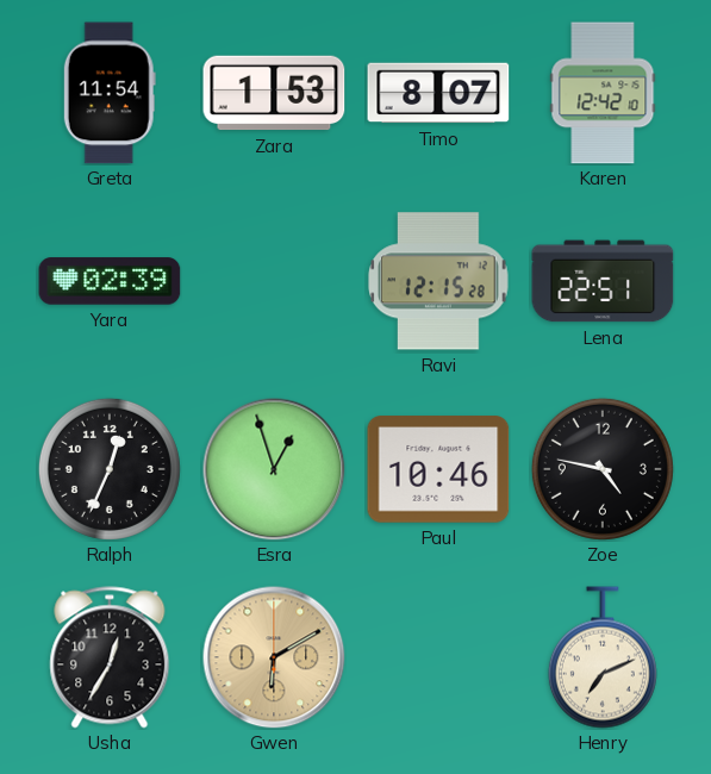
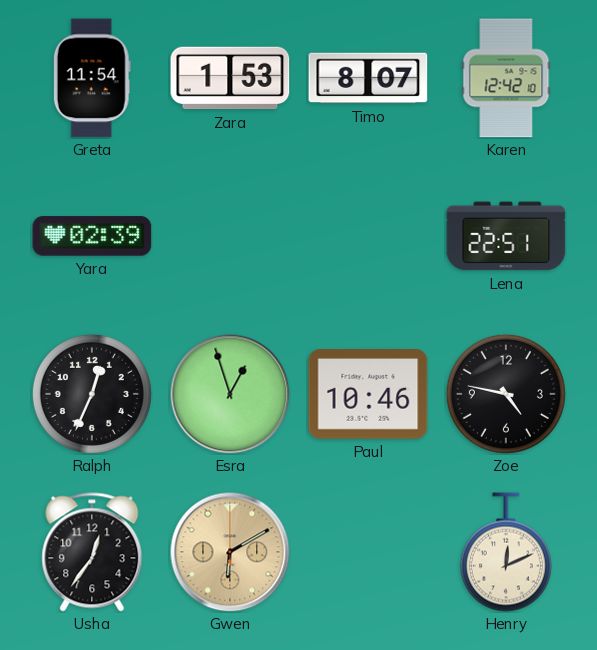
Ravi: 12:15 -> none (439, 281)
Usha: 12:35 -> 12:36 (92, 552)
Henry: 7:11 -> 12:11 (506, 552)
